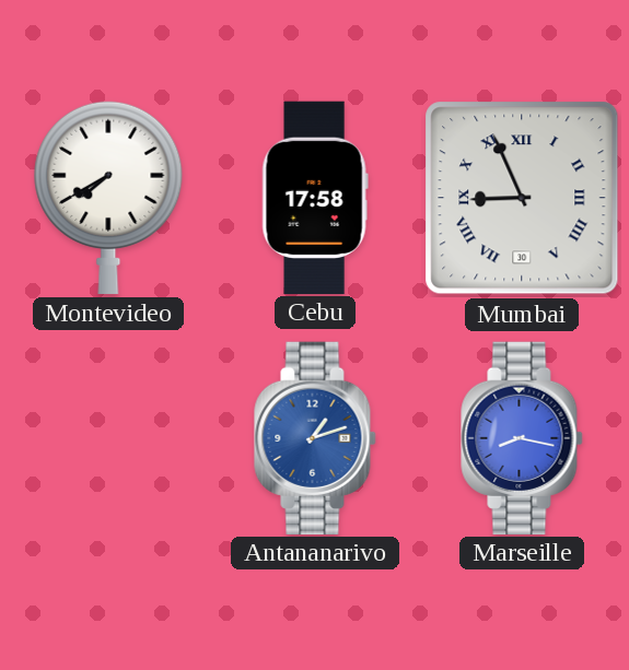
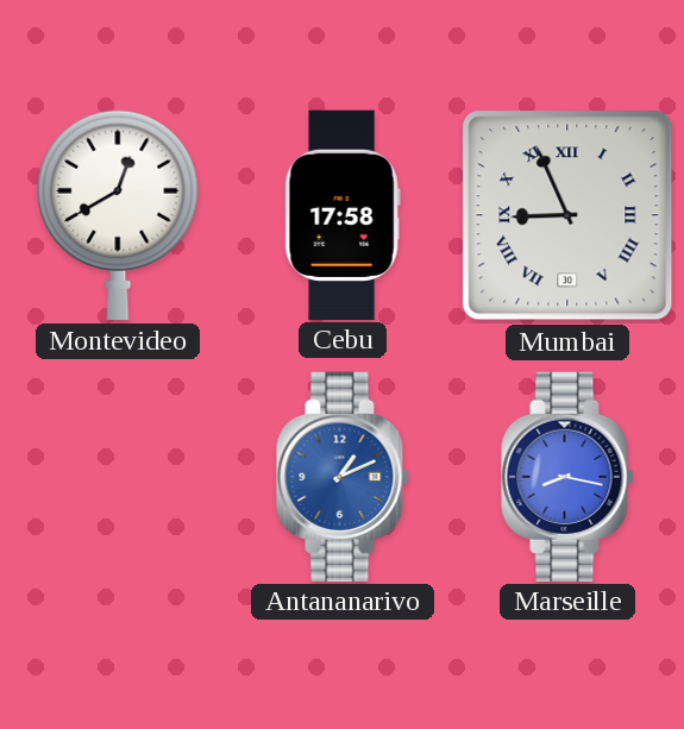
Montevideo: 7:40 -> 12:40 (118, 214)
Antananarivo: 1:12 -> 1:11 (343, 476)
